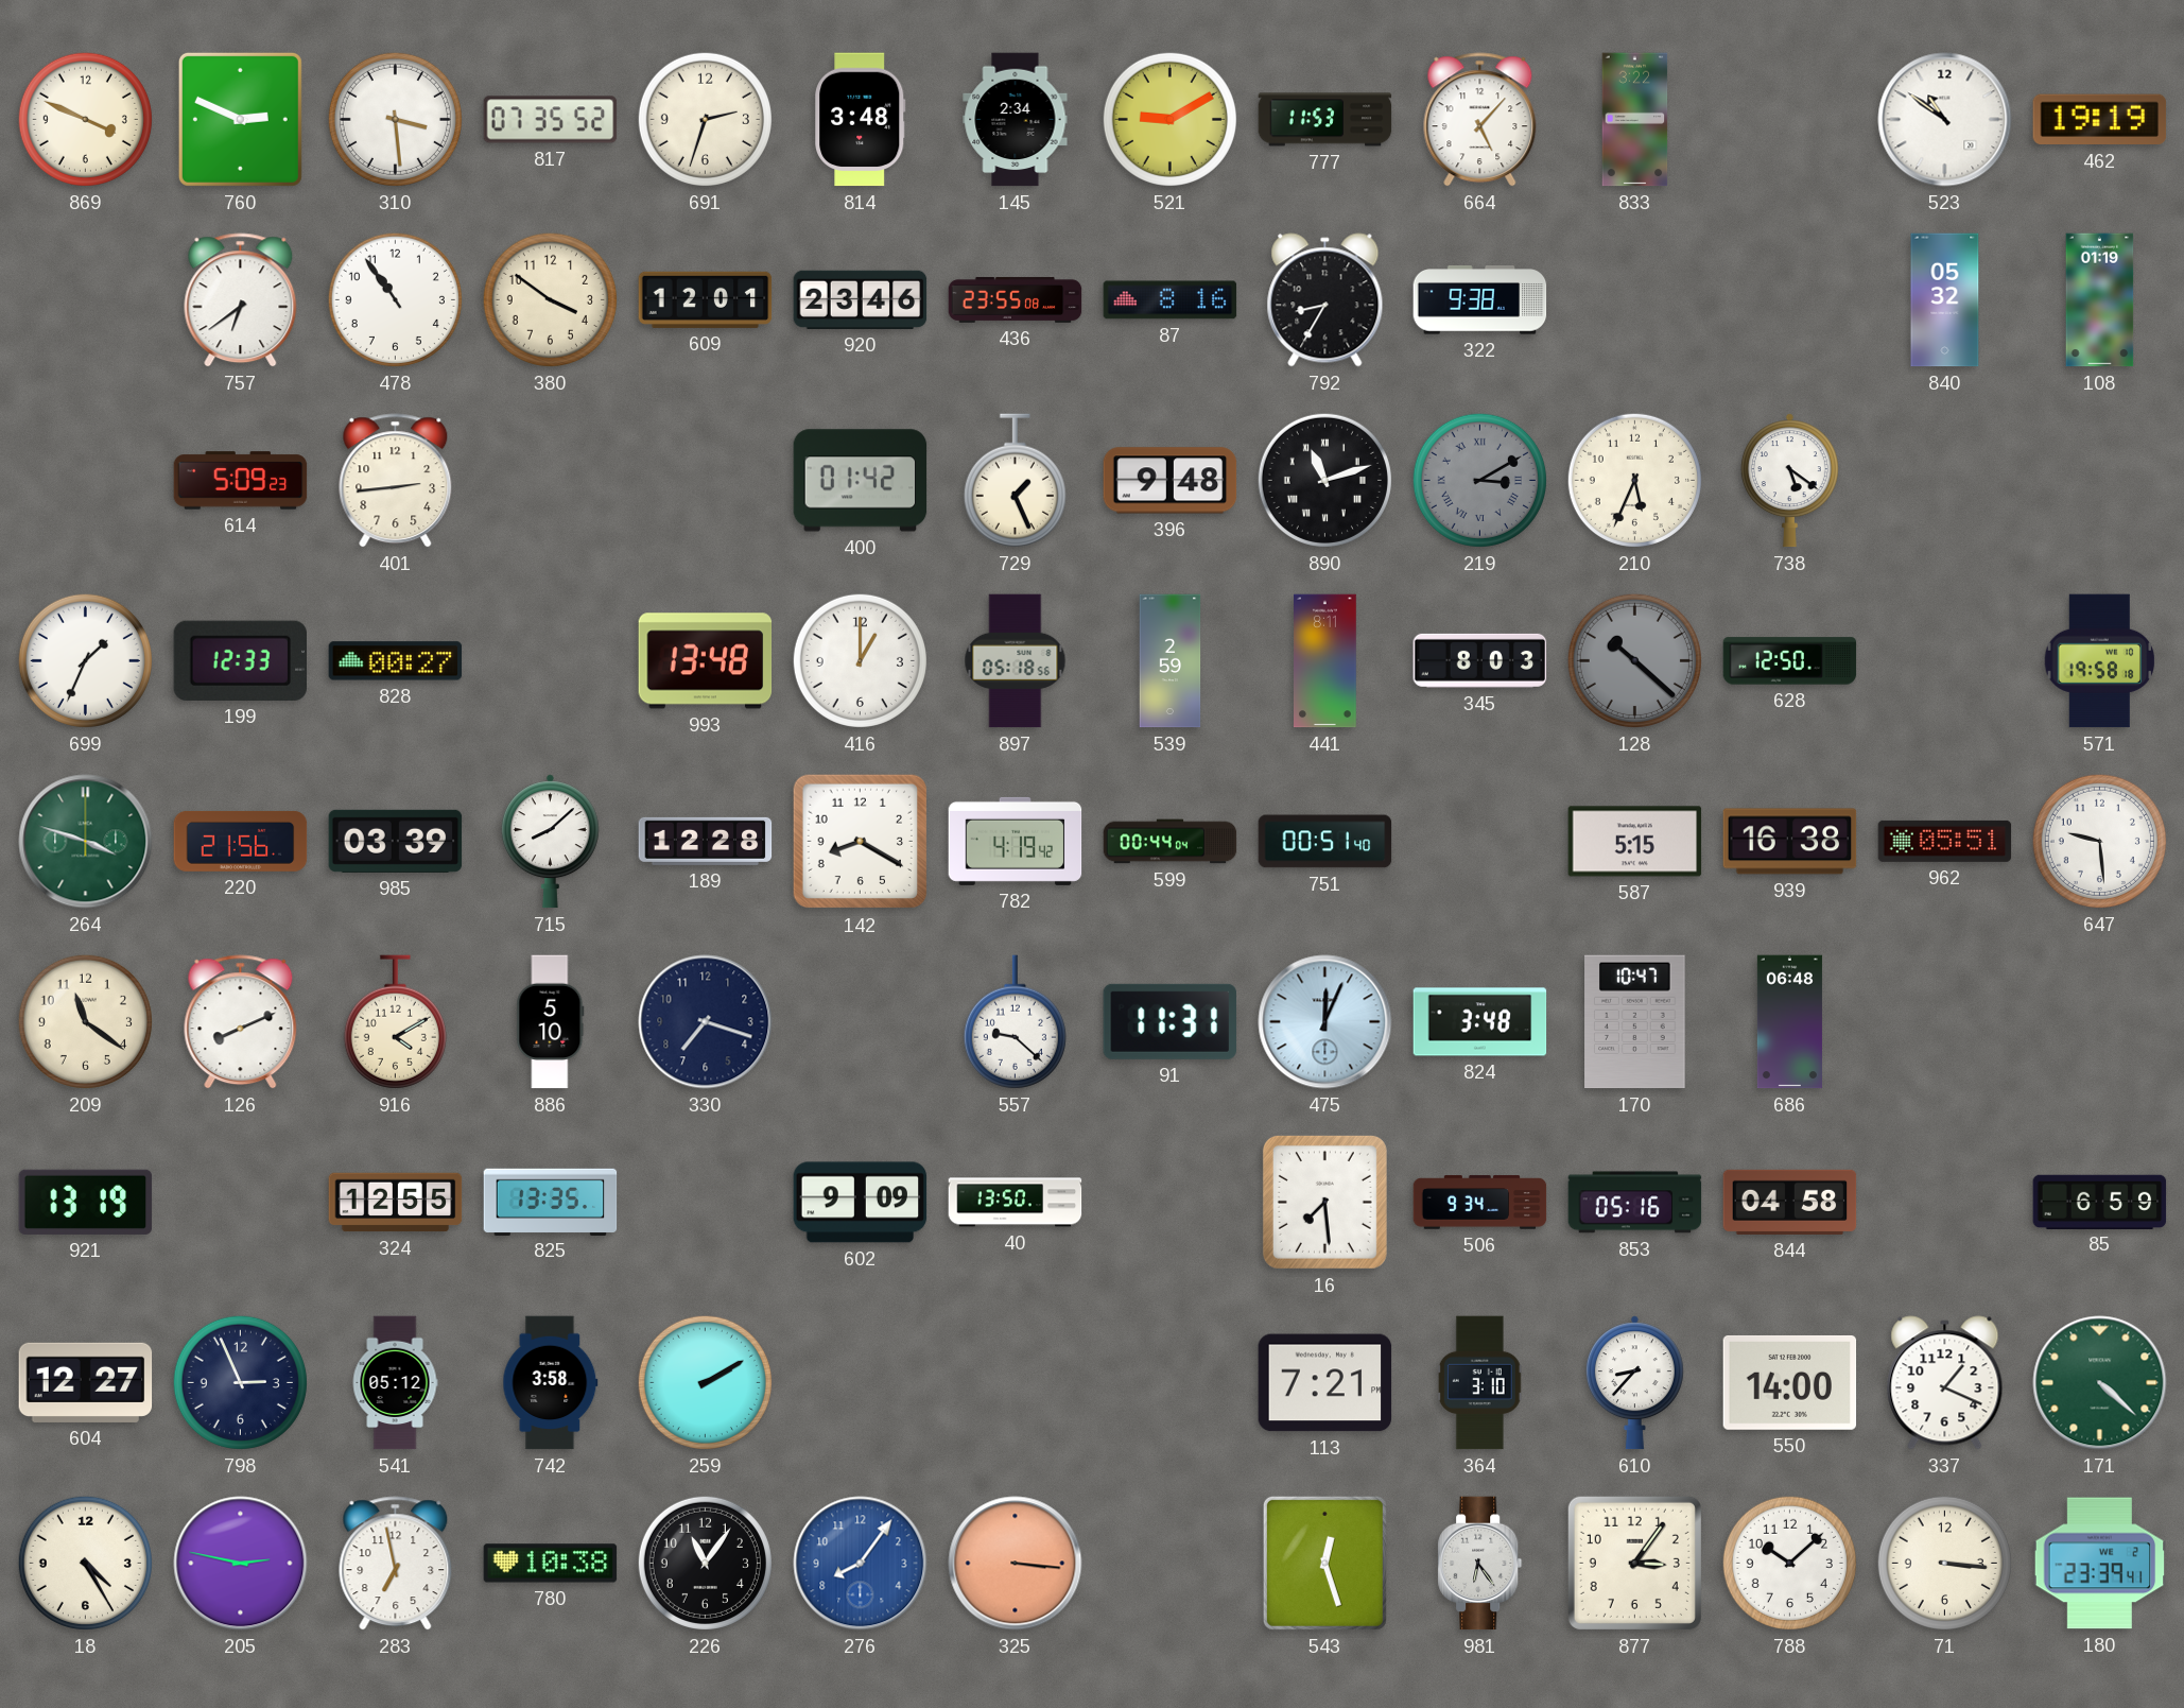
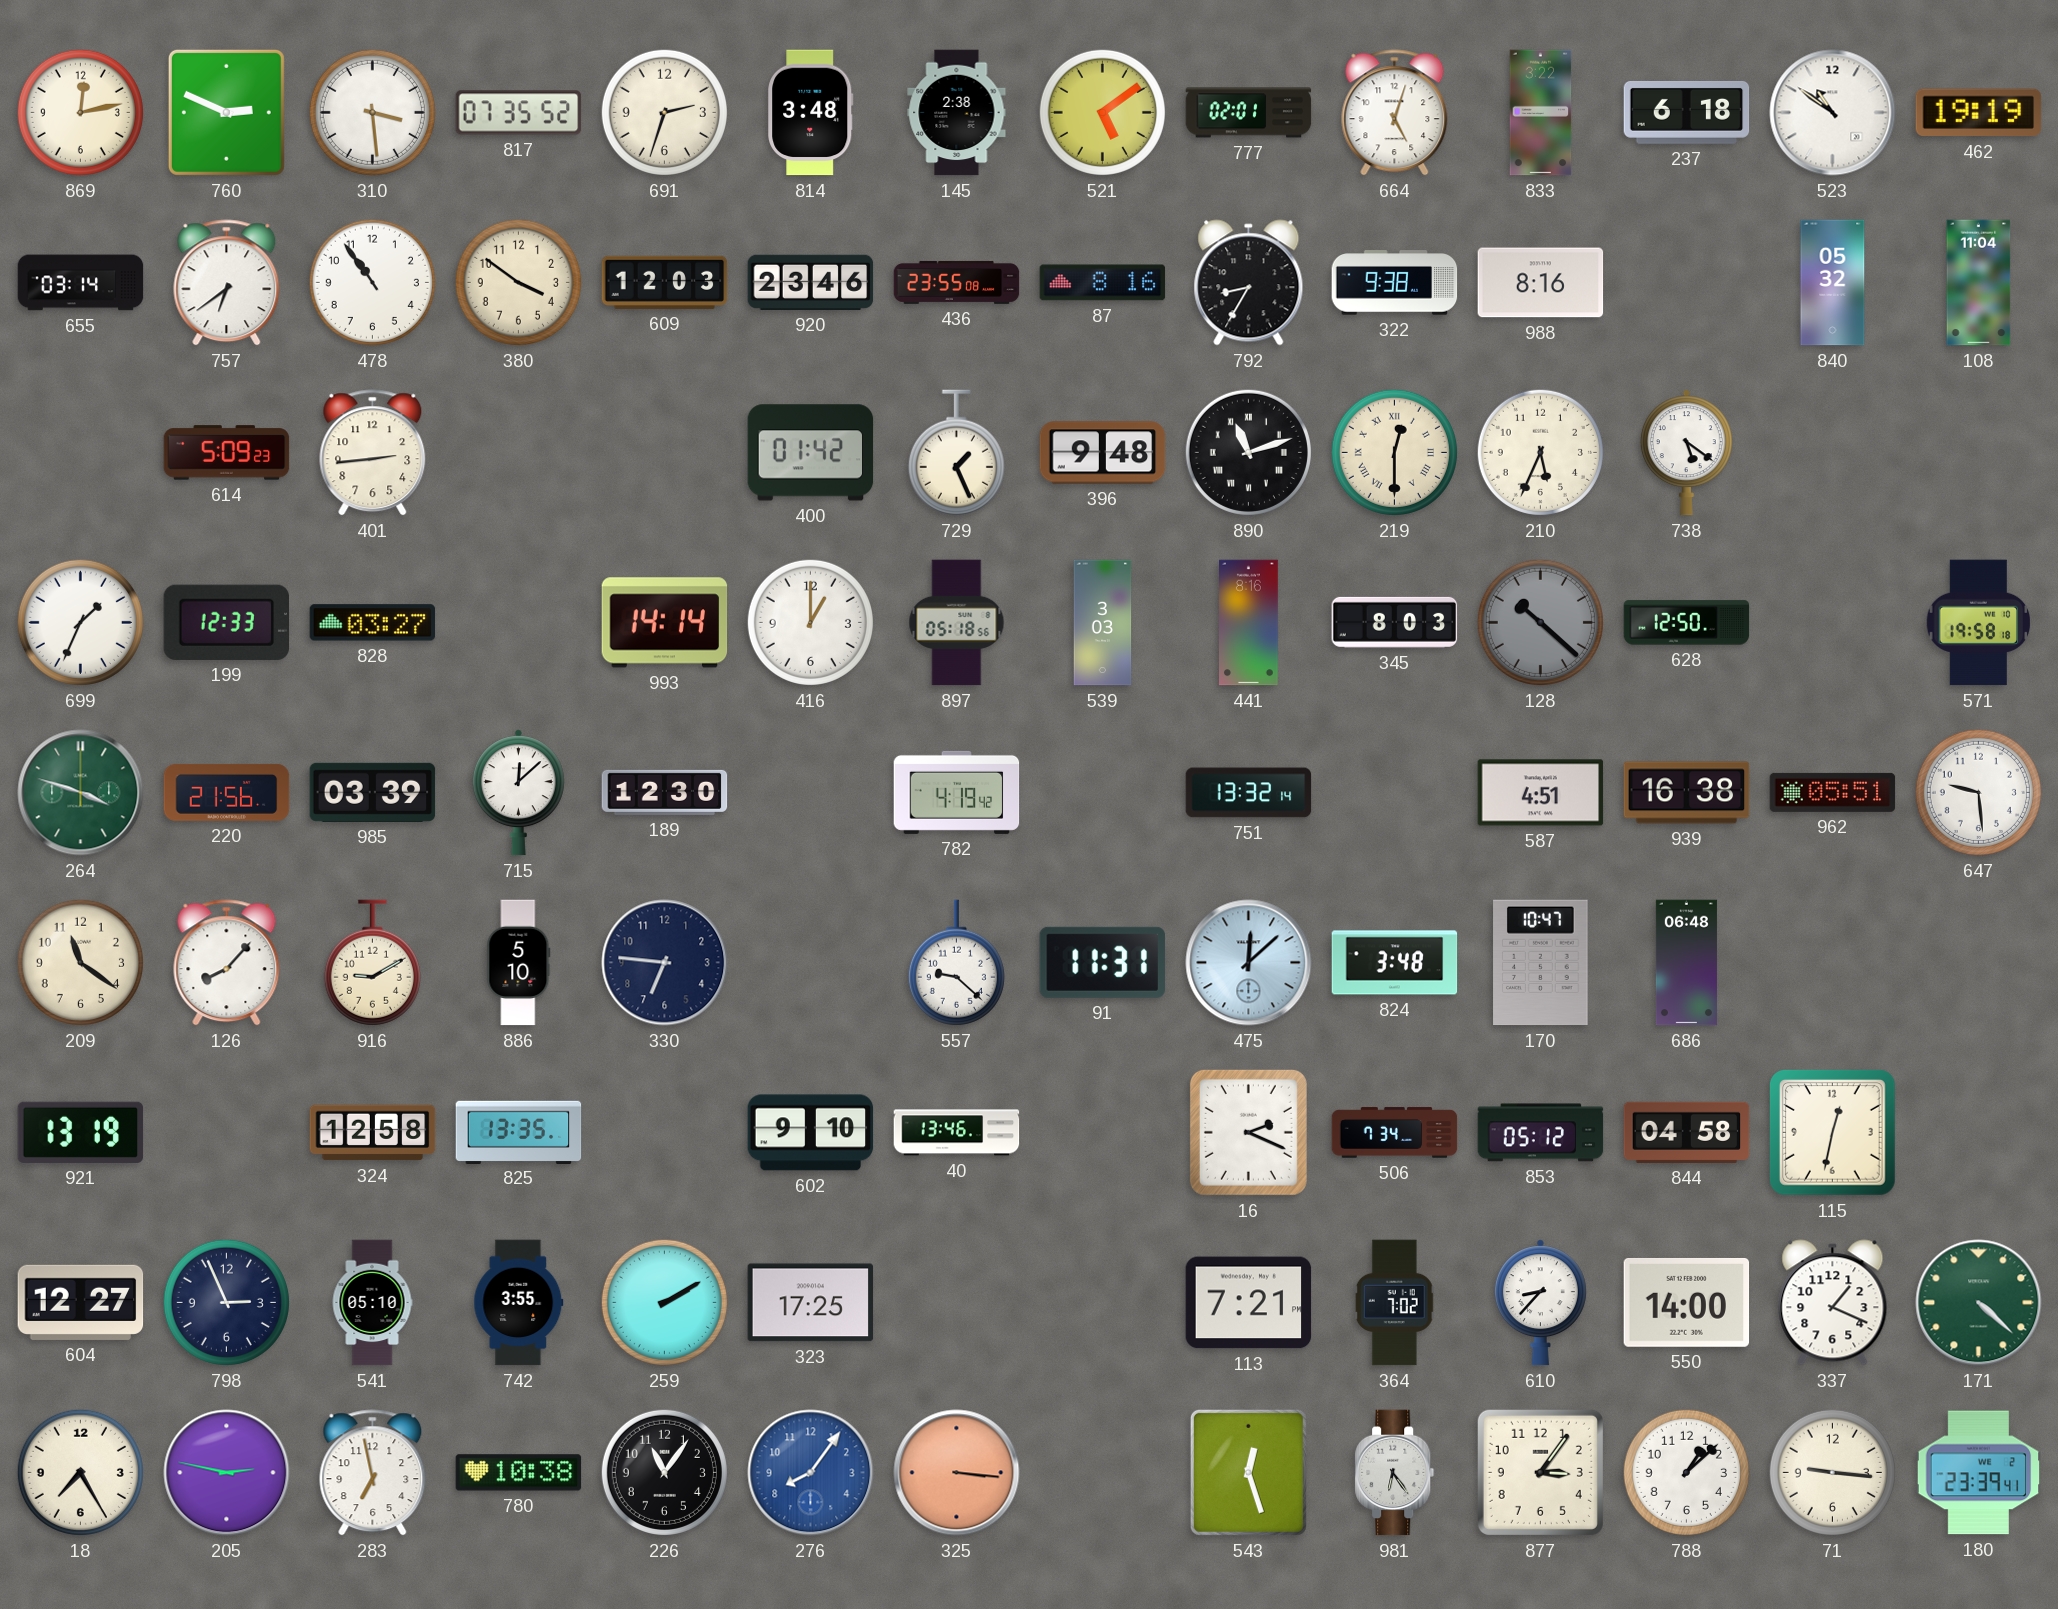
869: 3:49 -> 12:13 (80, 112)
145: 2:34 -> 2:38 (957, 113)
521: 9:10 -> 5:09 (1102, 112)
777: 11:53 -> 02:01 (1249, 113)
664: 5:07 -> 5:03 (1395, 113)
237: none -> 6:18 (1687, 112)
655: none -> 03:14 (81, 283)
609: 12:01 -> 12:03 (665, 282)
988: none -> 8:16 (1541, 283)
108: 01:19 -> 11:04 (1979, 283)
219: 3:10 -> 12:30 (1394, 452)
219 dial: grey -> cream (1394, 452)
828: 00:27 -> 03:27 (373, 623)
993: 13:48 -> 14:14 (665, 623)
539: 2:59 -> 3:03 (1103, 623)
441: 8:11 -> 8:16 (1249, 623)
715: 8:08 -> 12:08 (518, 793)
189: 12:28 -> 12:30 (665, 792)
142: 8:20 -> none (861, 842)
599: 00:44 -> none (1171, 842)
751: 00:51 -> 13:32 (1249, 793)
587: 5:15 -> 4:51 (1541, 793)
126: 8:11 -> 8:07 (227, 963)
916: 4:10 -> 9:10 (372, 963)
330: 7:18 -> 6:46 (665, 963)
475: 12:04 -> 12:08 (1249, 963)
324: 12:55 -> 12:58 (373, 1133)
602: 9:09 -> 9:10 (811, 1133)
40: 13:50 -> 13:46 (957, 1133)
16: 7:29 -> 2:19 (1248, 1132)
506: 9:34 -> 7:34 (1395, 1133)
853: 05:16 -> 05:12 (1541, 1133)
115: none -> 12:32 (1833, 1133)
85: 6:59 -> none (2100, 1202)
541: 05:12 -> 05:10 (372, 1303)
742: 3:58 -> 3:55 (519, 1303)
323: none -> 17:25 (811, 1303)
364: 3:10 -> 7:02 (1394, 1303)
18: 4:25 -> 7:25 (80, 1472)
788: 10:08 -> 1:08 (1686, 1472)
71: 3:16 -> 9:16 (1832, 1472)
